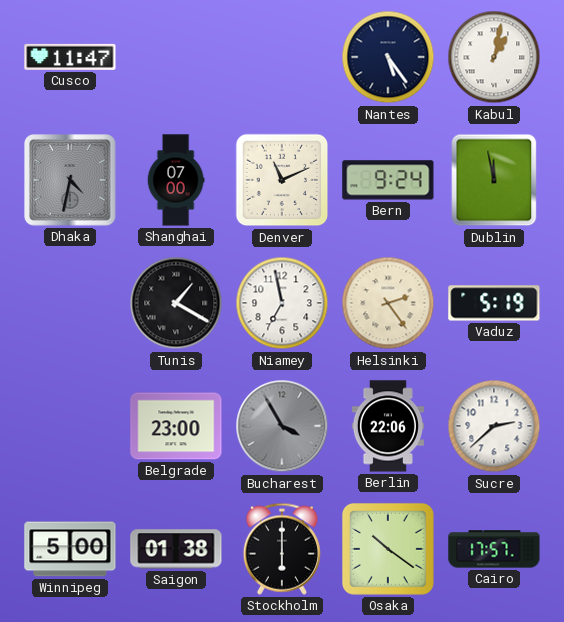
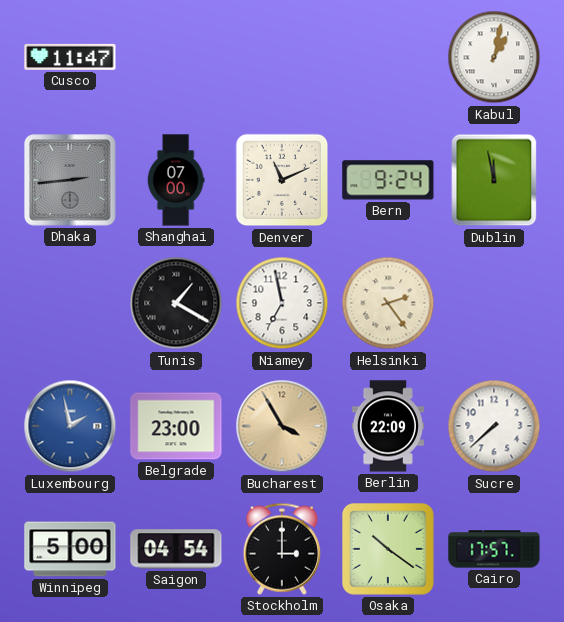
Nantes: 5:24 -> none (388, 57)
Dhaka: 4:32 -> 2:44 (70, 180)
Vaduz: 5:19 -> none (494, 303)
Luxembourg: none -> 1:58 (70, 426)
Bucharest dial: grey -> champagne (282, 426)
Berlin: 22:06 -> 22:09 (388, 426)
Sucre: 2:38 -> 7:38 (494, 426)
Saigon: 01:38 -> 04:54 (176, 549)
Stockholm: 6:00 -> 3:00 (282, 549)
